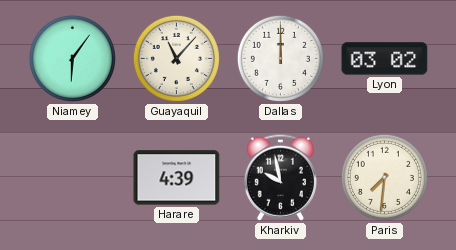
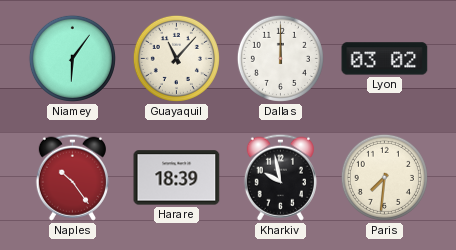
Naples: none -> 10:24 (72, 177)
Harare: 4:39 -> 18:39 (177, 178)
